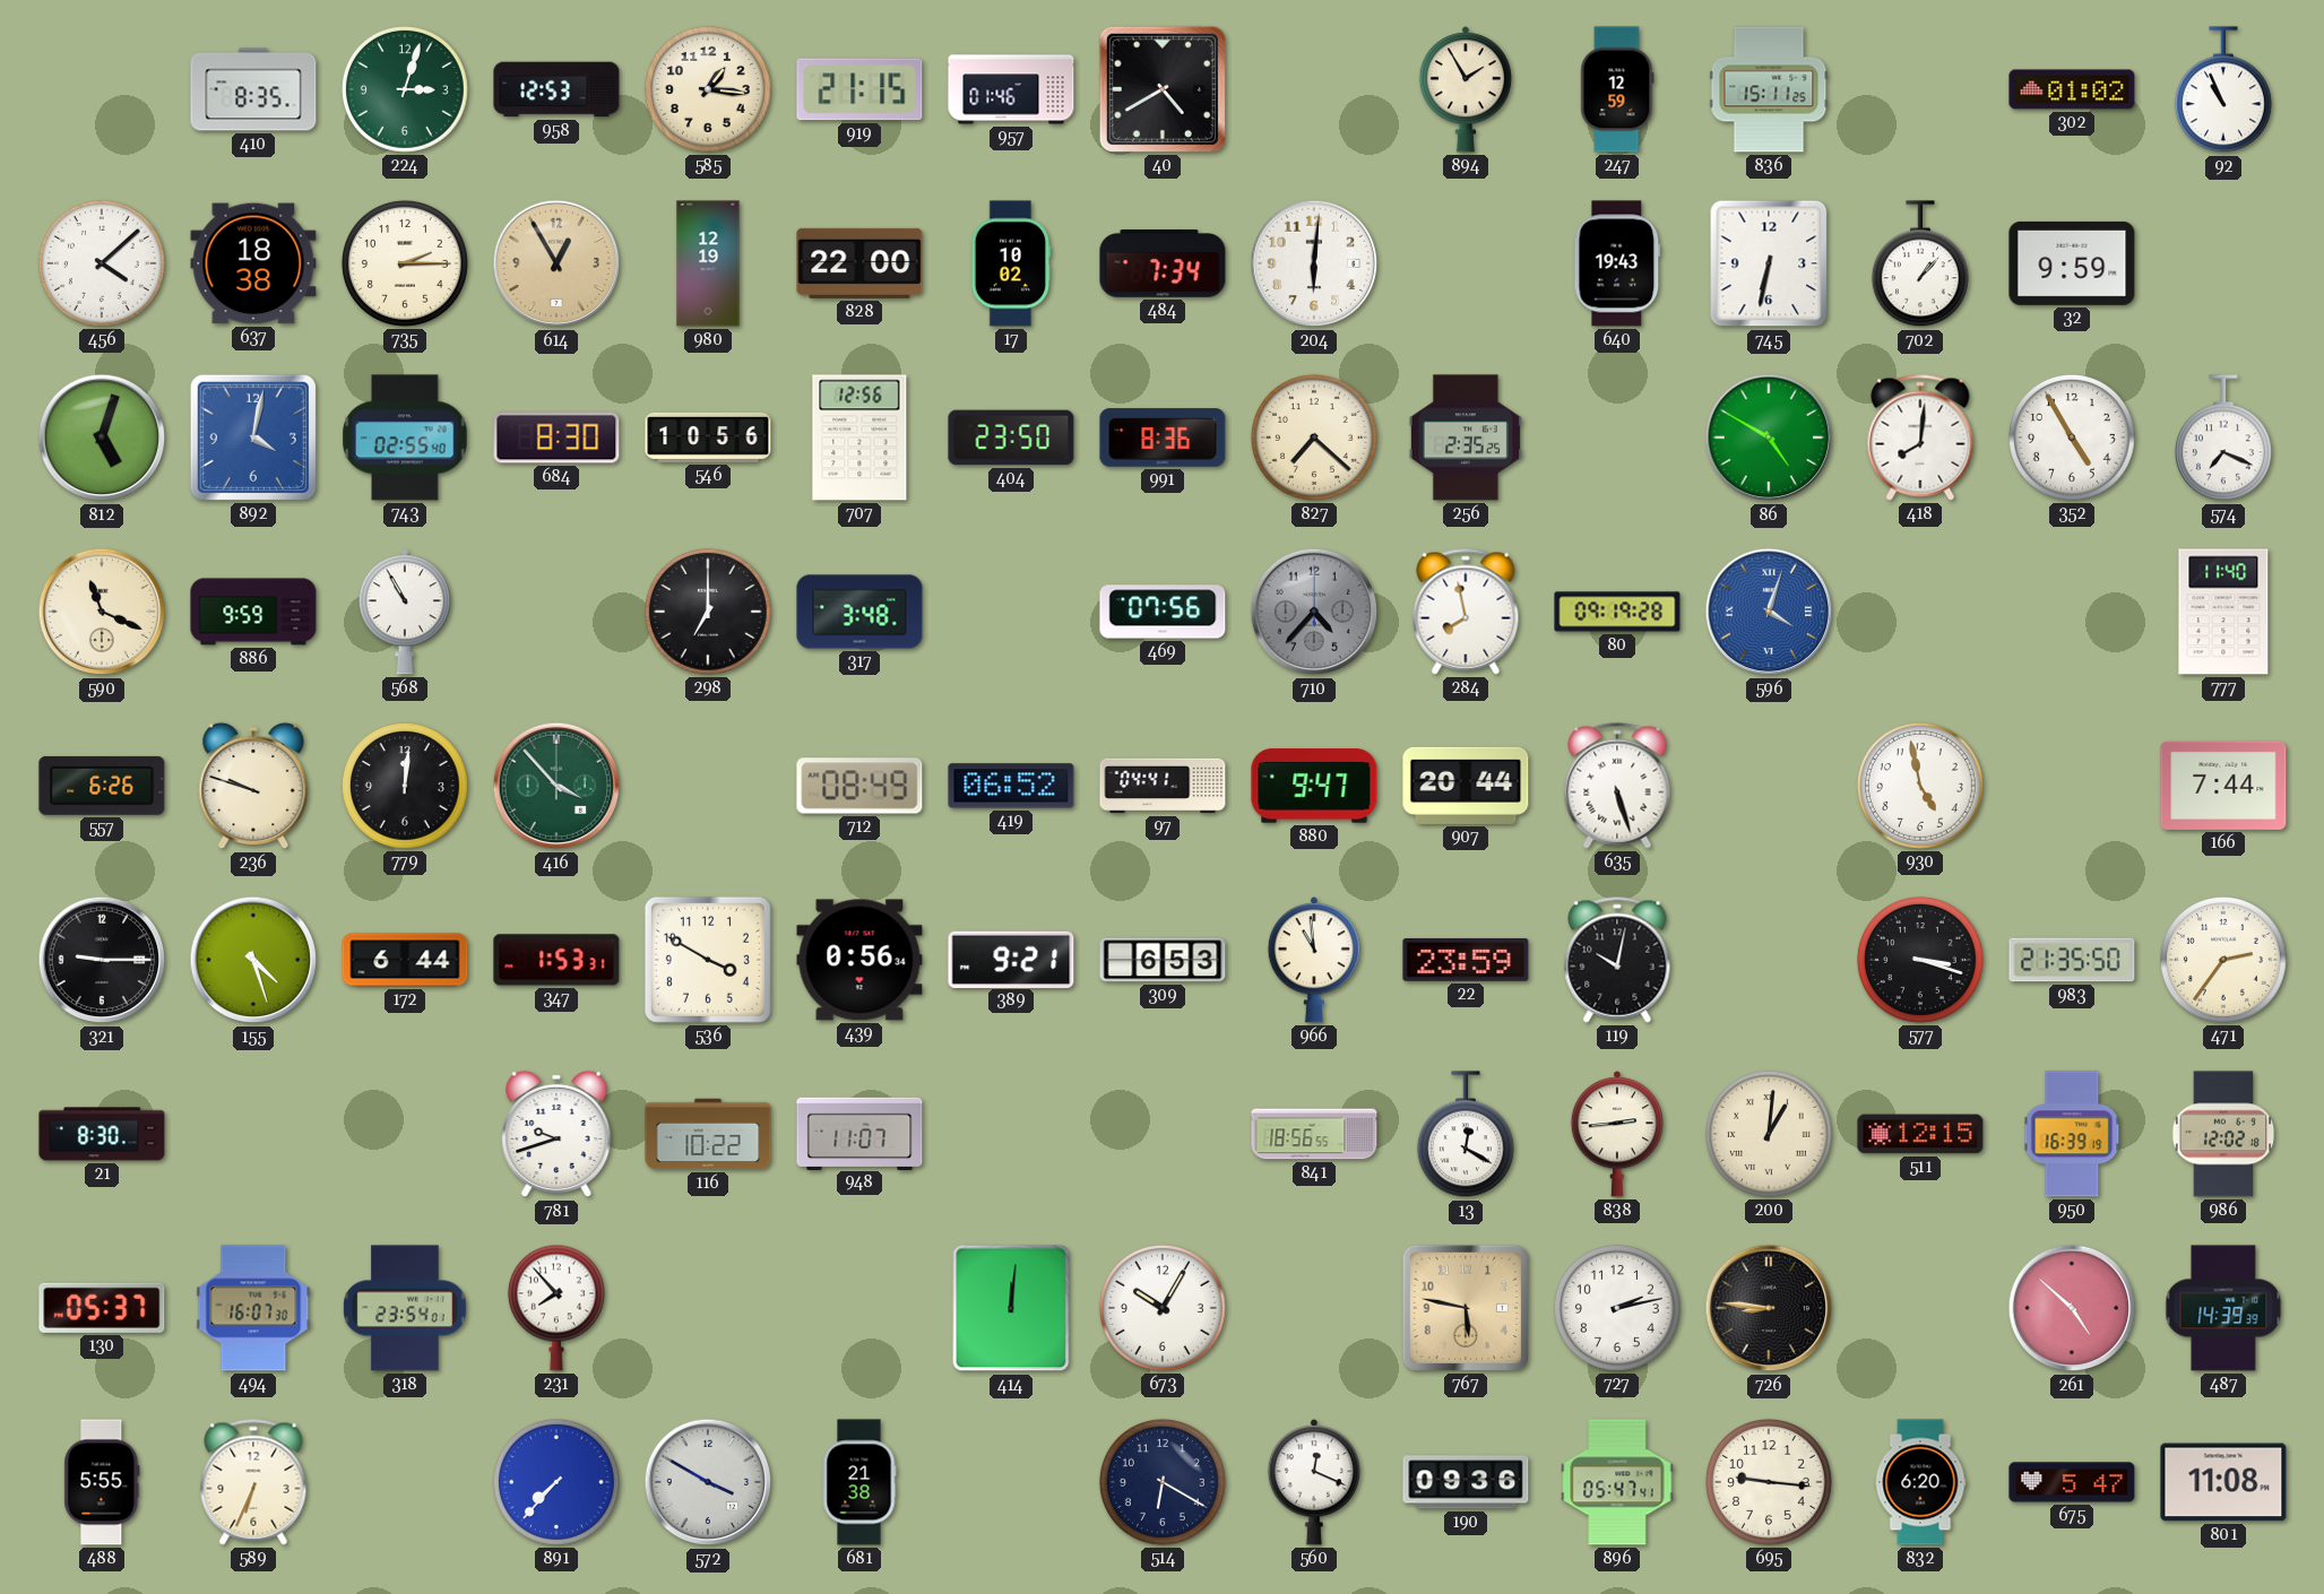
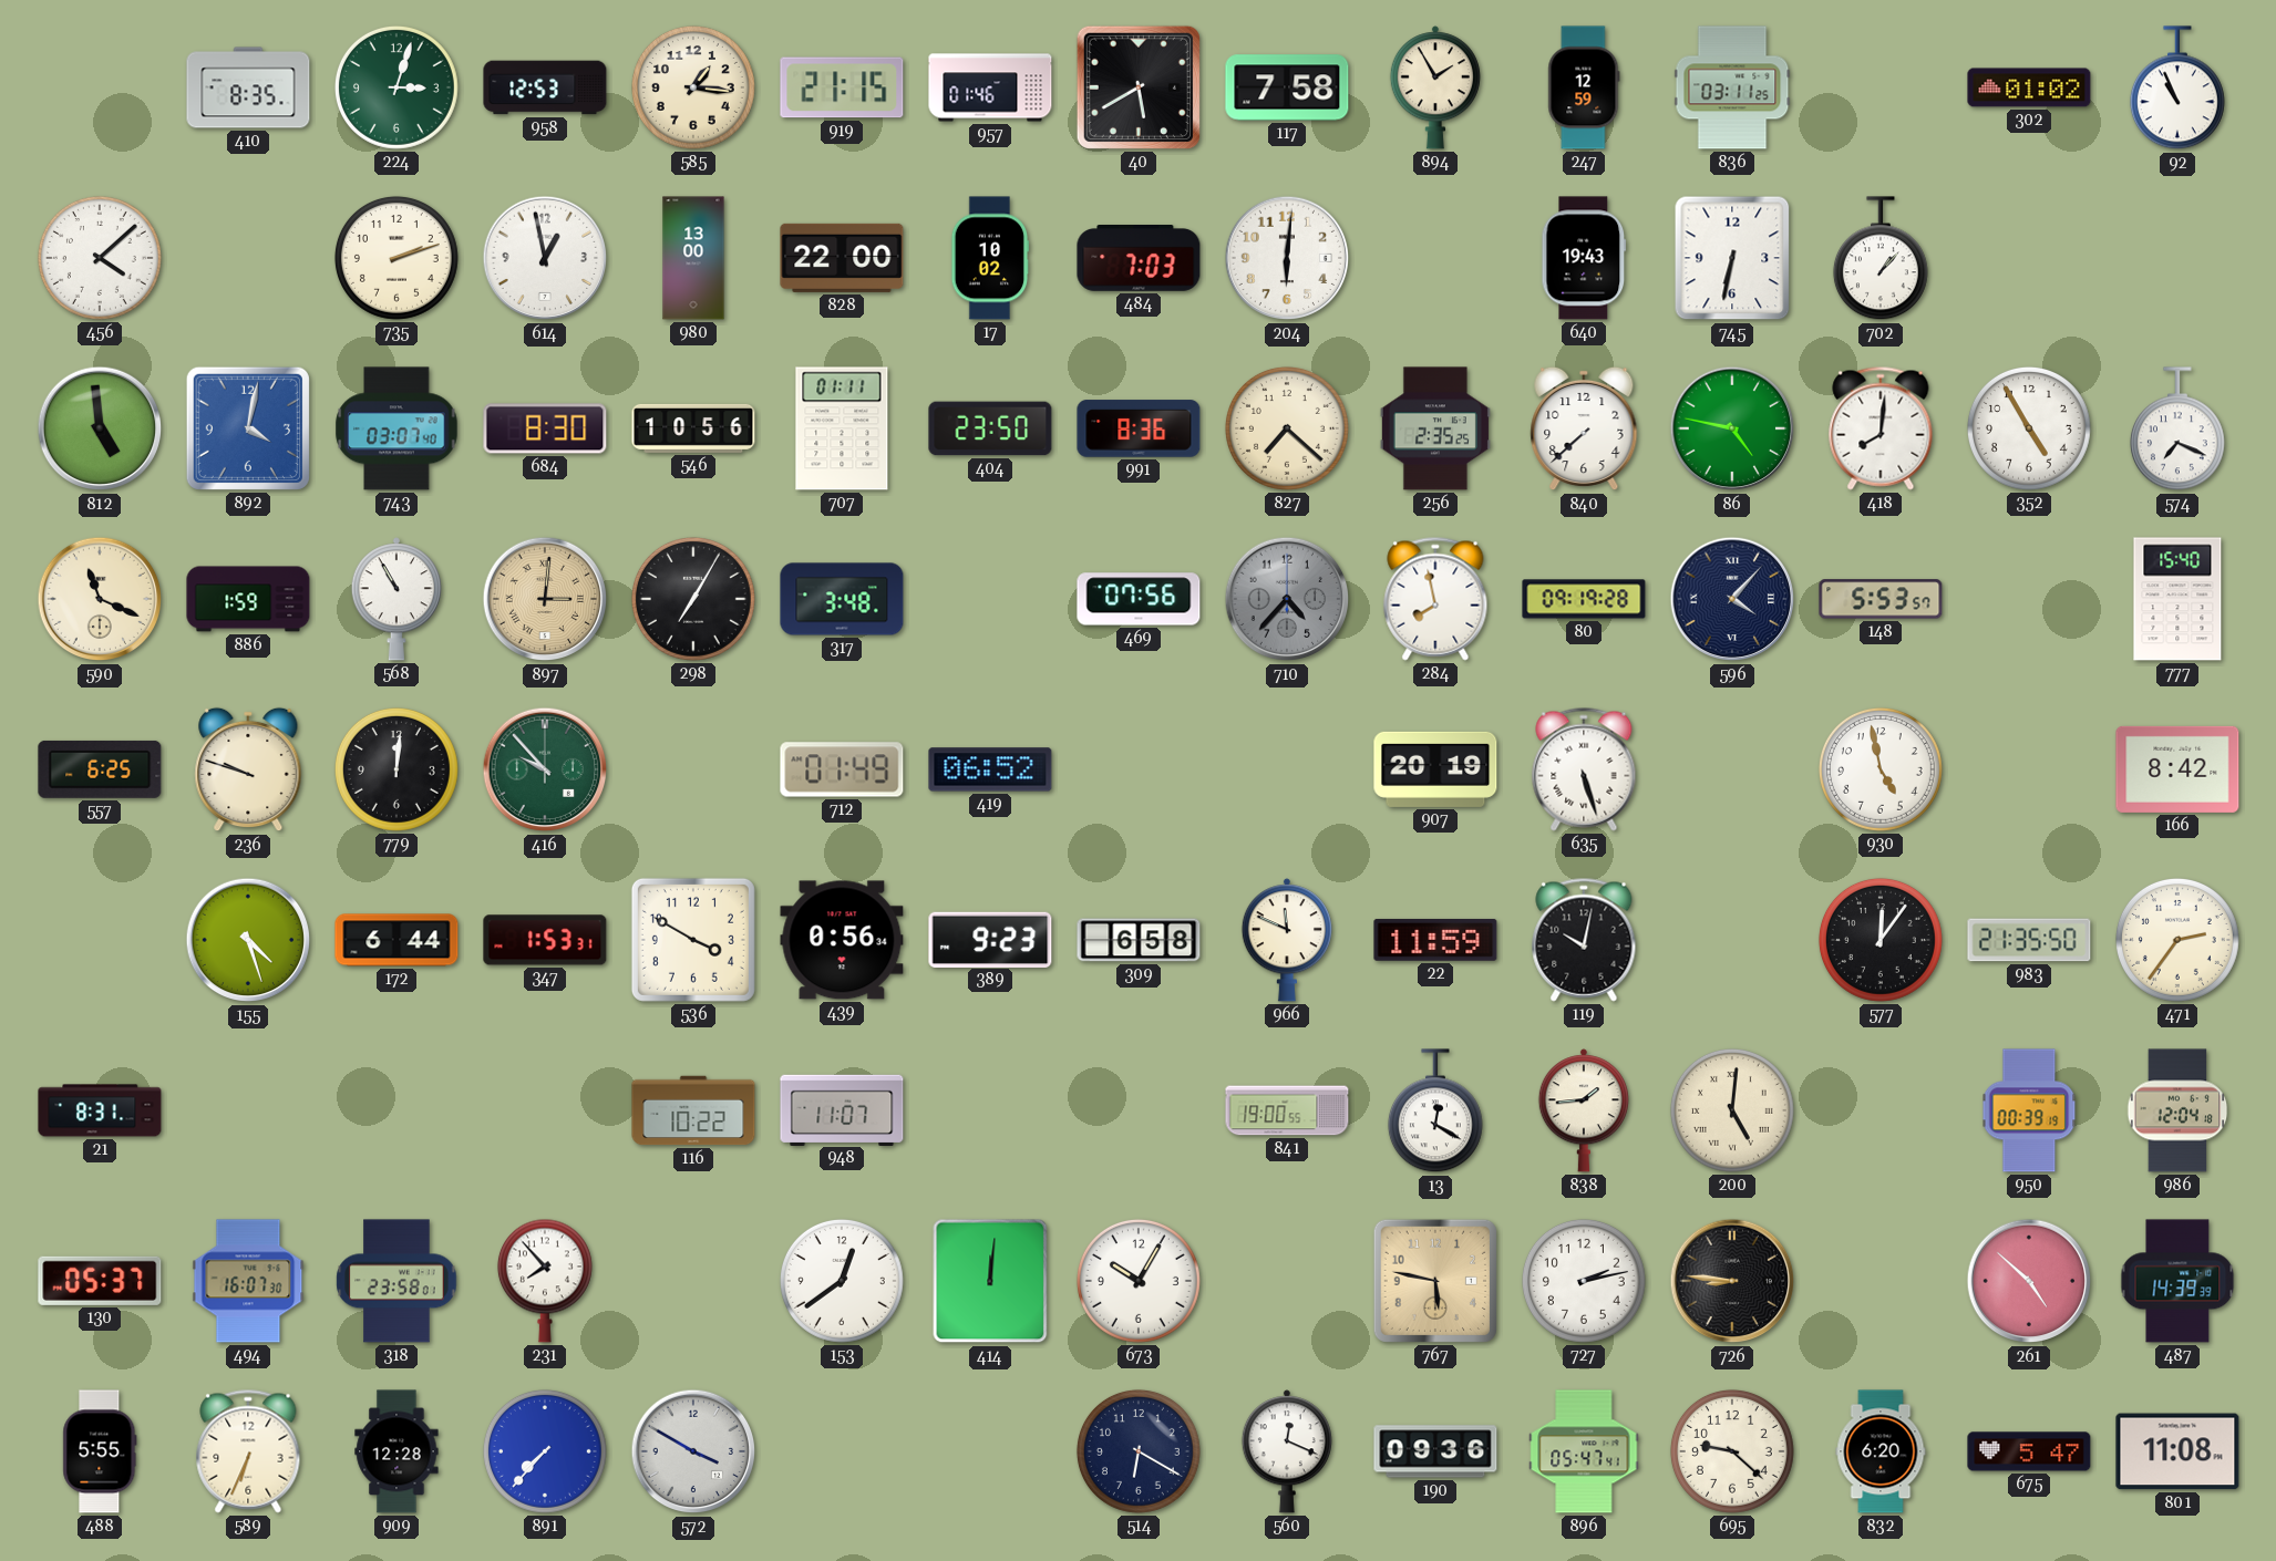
40: 4:40 -> 5:40 (1139, 87)
117: none -> 7:58 (1287, 87)
836: 15:11 -> 03:11 (1732, 87)
637: 18:38 -> none (253, 263)
735: 2:15 -> 2:12 (397, 258)
614: 12:55 -> 12:58 (545, 258)
614 dial: champagne -> white (545, 258)
980: 12:19 -> 13:00 (693, 258)
484: 7:34 -> 7:03 (1139, 259)
32: 9:59 -> none (2072, 263)
812: 5:03 -> 4:59 (100, 428)
743: 02:55 -> 03:07 (397, 428)
707: 12:56 -> 01:11 (842, 428)
840: none -> 7:38 (1584, 428)
86: 4:50 -> 4:47 (1732, 428)
886: 9:59 -> 1:59 (248, 599)
897: none -> 3:01 (545, 599)
298: 7:00 -> 7:05 (693, 599)
596: 4:03 -> 4:07 (1732, 599)
596 dial: blue -> navy (1732, 599)
148: none -> 5:53 (1881, 599)
777: 11:40 -> 15:40 (2177, 599)
557: 6:26 -> 6:25 (100, 769)
416: 3:53 -> 9:53 (545, 769)
712: 08:49 -> 01:49 (842, 769)
97: 04:41 -> none (1163, 786)
880: 9:47 -> none (1314, 786)
907: 20:44 -> 20:19 (1435, 769)
166: 7:44 -> 8:42 (2177, 769)
321: 9:15 -> none (102, 960)
389: 9:21 -> 9:23 (990, 939)
309: 6:53 -> 6:58 (1139, 940)
966: 10:59 -> 11:49 (1287, 940)
22: 23:59 -> 11:59 (1435, 940)
577: 3:18 -> 12:06 (1881, 940)
21: 8:30 -> 8:31 (100, 1110)
781: 9:42 -> none (556, 1134)
841: 18:56 -> 19:00 (1287, 1110)
838: 2:44 -> 1:44 (1584, 1110)
200: 1:01 -> 5:01 (1732, 1110)
511: 12:15 -> none (1920, 1134)
950: 16:39 -> 00:39 (2029, 1110)
986: 12:02 -> 12:04 (2177, 1110)
318: 23:54 -> 23:58 (397, 1281)
153: none -> 12:39 (842, 1281)
909: none -> 12:28 (397, 1451)
681: 21:38 -> none (859, 1482)
695: 9:16 -> 9:22 (1732, 1451)
